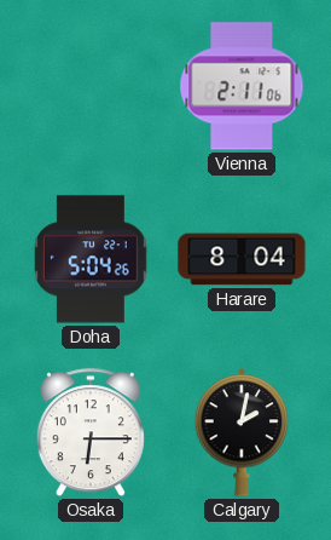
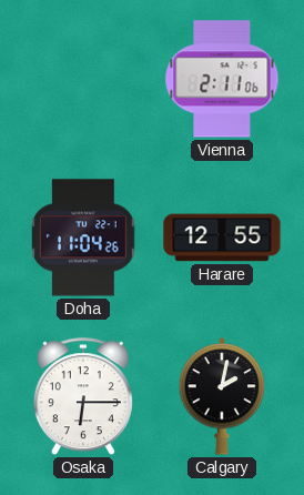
Doha: 5:04 -> 11:04 (84, 238)
Harare: 8:04 -> 12:55 (222, 238)
